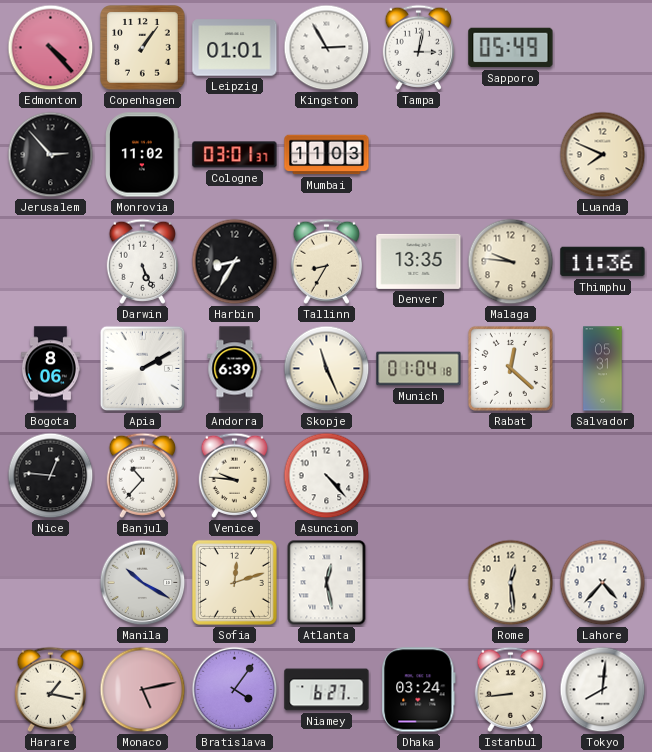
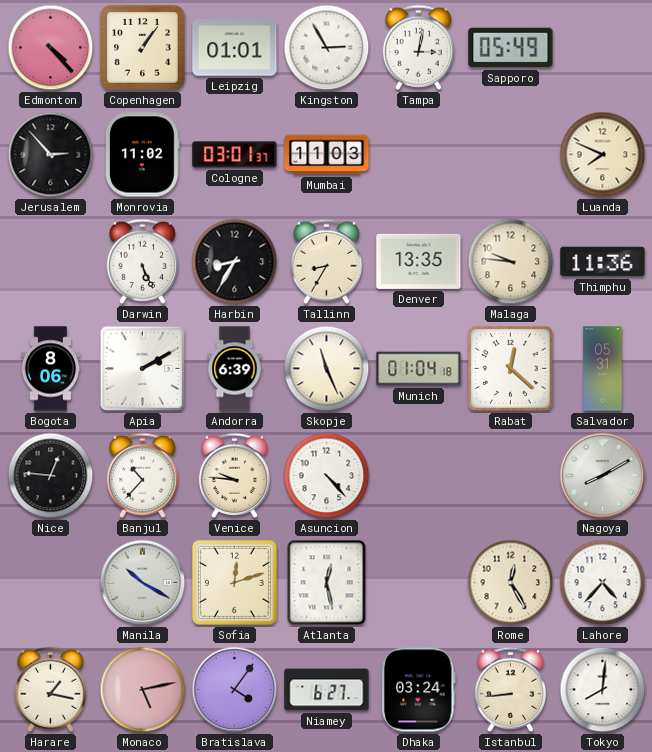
Nagoya: none -> 8:10 (603, 476)
Rome: 12:29 -> 12:25 (511, 583)
